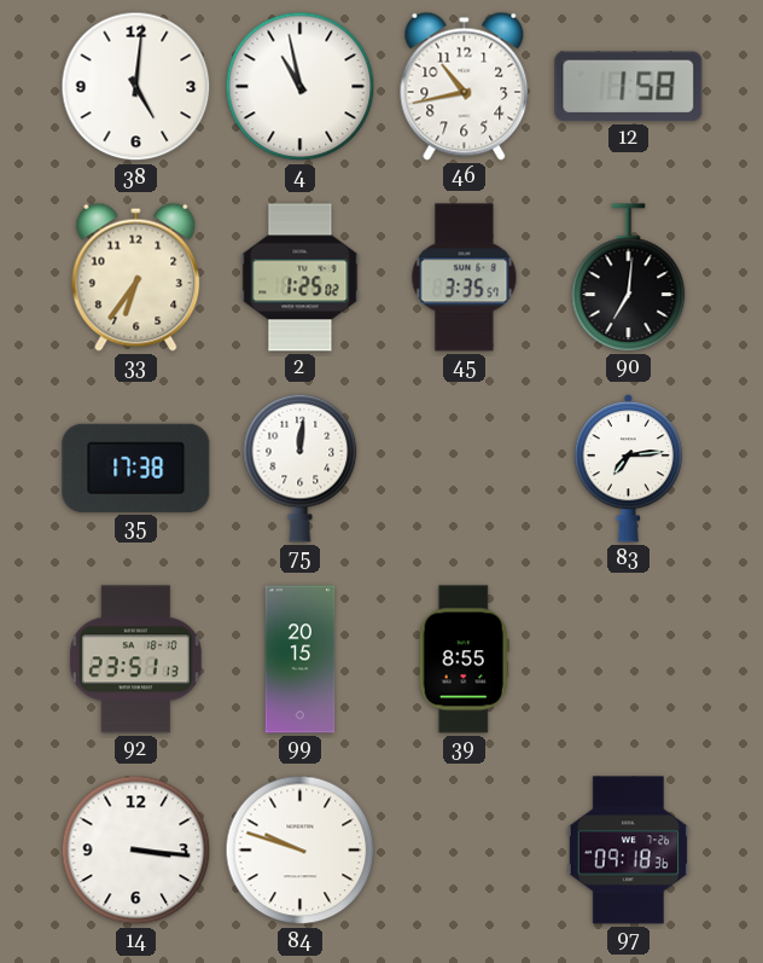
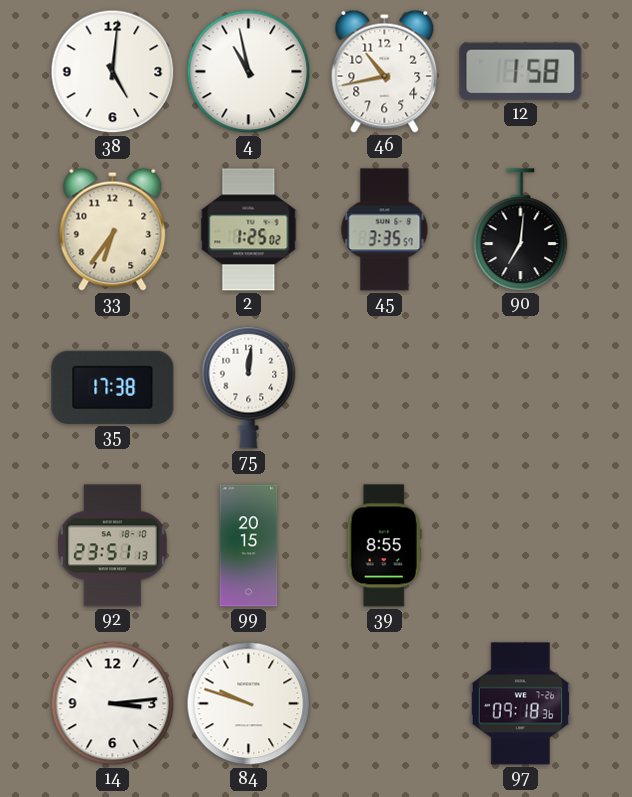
83: 7:14 -> none (629, 468)
14: 3:16 -> 3:14 (113, 704)
